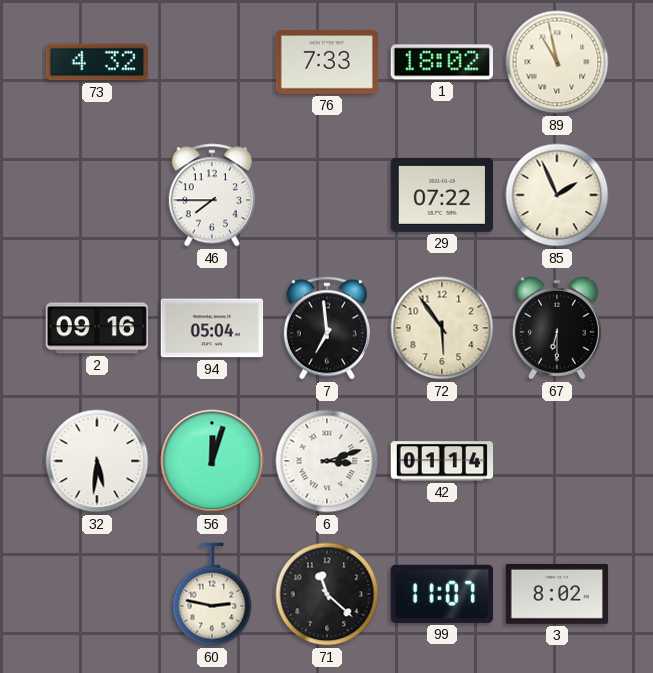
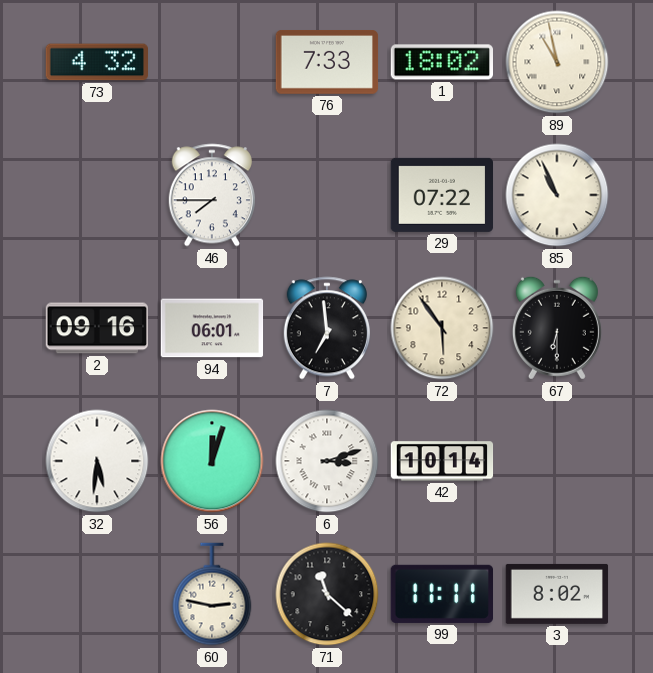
85: 1:56 -> 10:56 (557, 195)
94: 05:04 -> 06:01 (212, 328)
42: 01:14 -> 10:14 (442, 461)
99: 11:07 -> 11:11 (441, 594)
